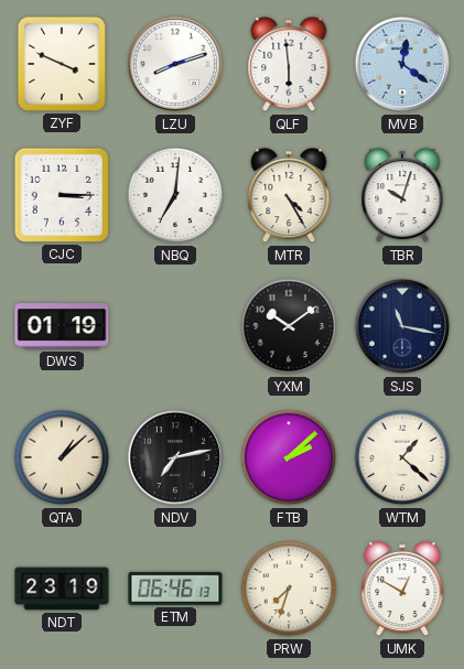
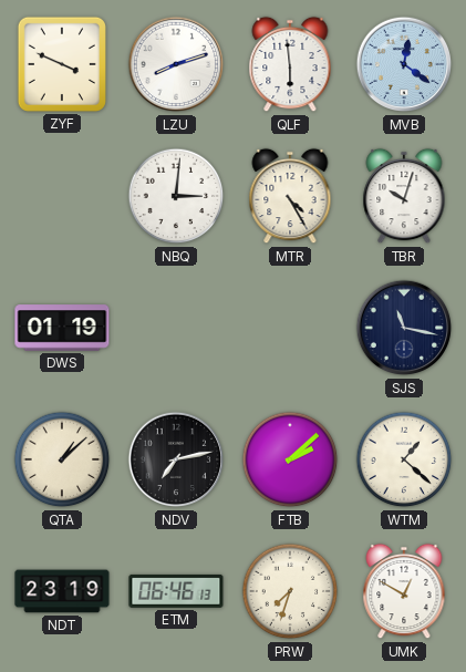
CJC: 3:15 -> none (62, 195)
NBQ: 7:01 -> 3:01 (176, 196)
YXM: 10:09 -> none (289, 326)
